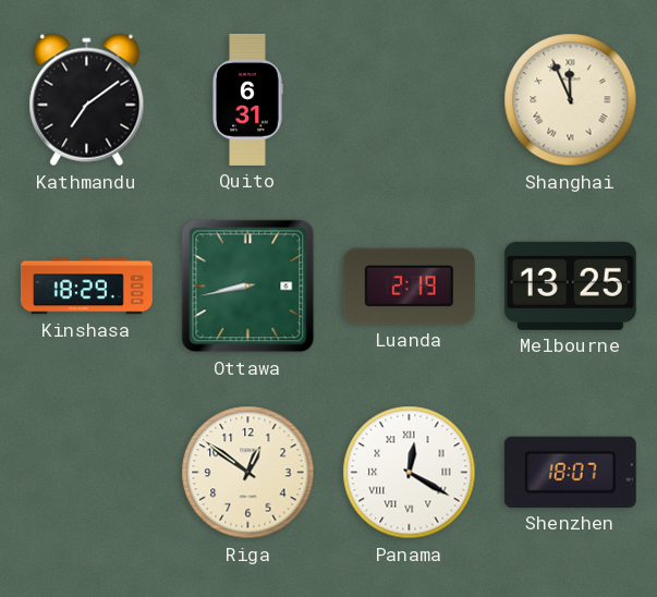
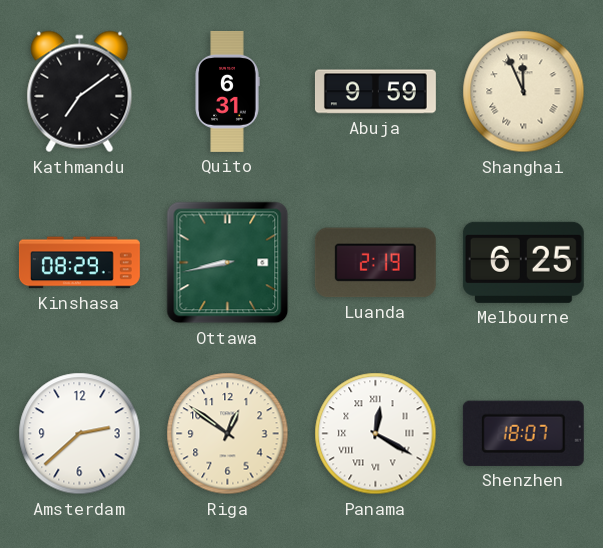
Abuja: none -> 9:59 (375, 92)
Kinshasa: 18:29 -> 08:29 (79, 263)
Melbourne: 13:25 -> 6:25 (523, 262)
Amsterdam: none -> 2:38 (80, 434)
